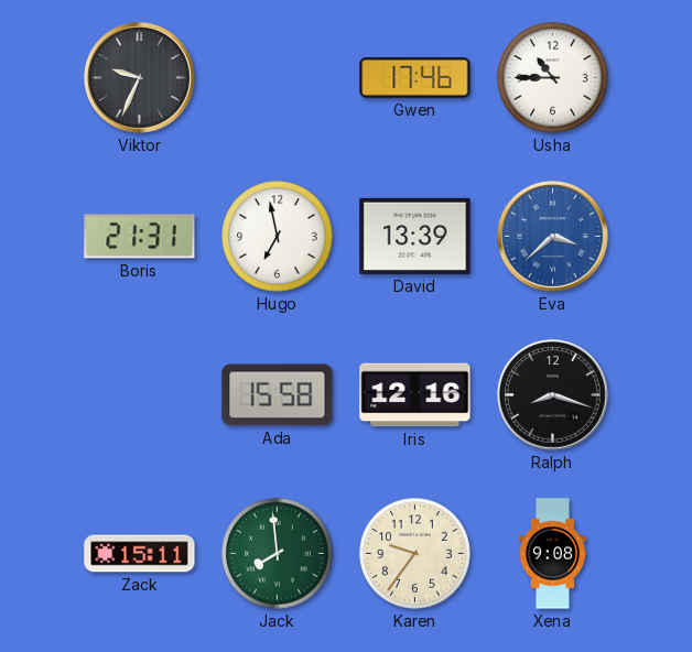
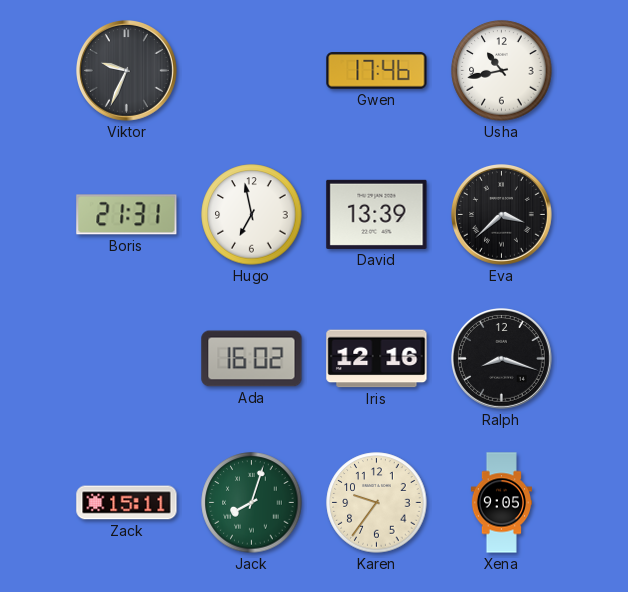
Usha: 10:45 -> 10:43 (502, 71)
Eva dial: blue -> black (502, 215)
Ada: 15:58 -> 16:02 (252, 359)
Jack: 7:59 -> 8:03 (252, 503)
Xena: 9:08 -> 9:05 (501, 503)
